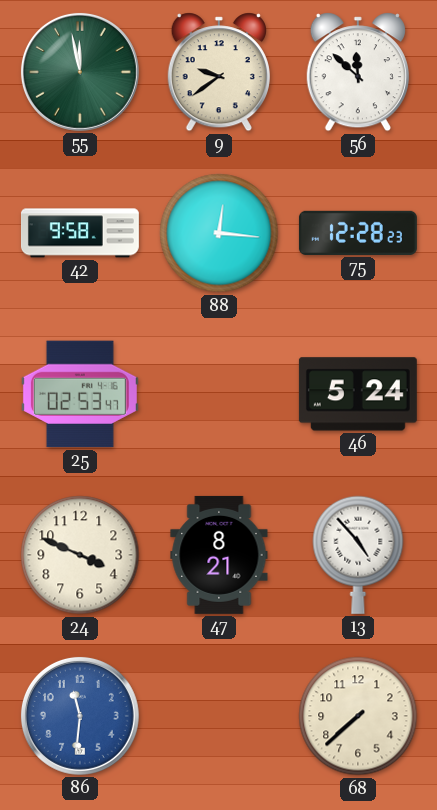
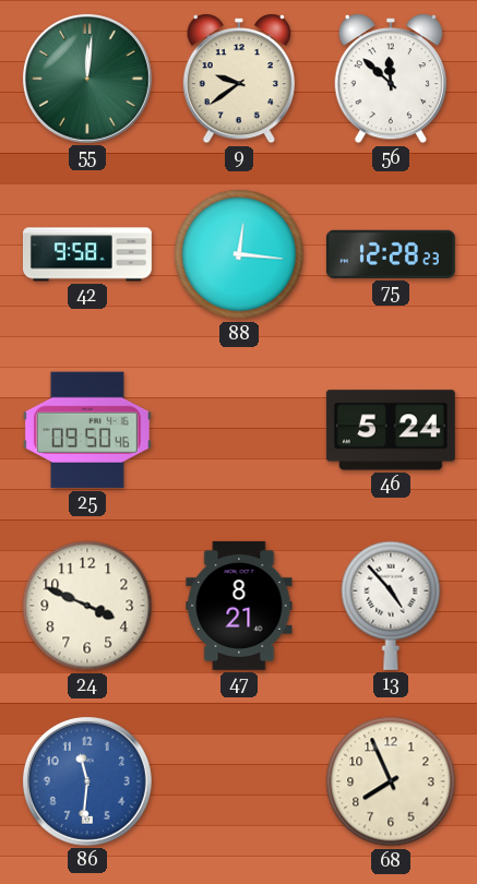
55: 11:58 -> 12:01 (87, 79)
25: 02:53 -> 09:50 (87, 430)
68: 7:38 -> 7:56 (391, 781)
